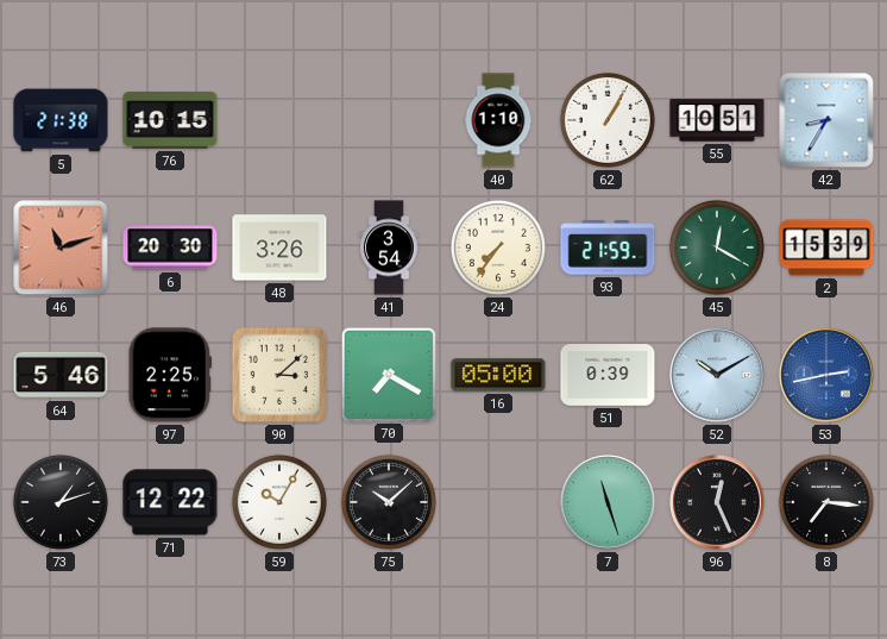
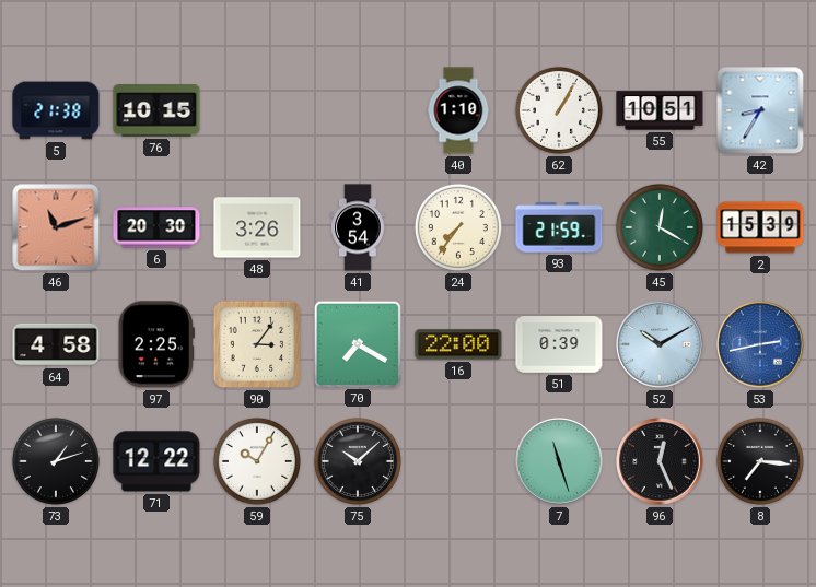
64: 5:46 -> 4:58 (56, 344)
90: 3:08 -> 3:06 (257, 344)
16: 05:00 -> 22:00 (458, 344)
